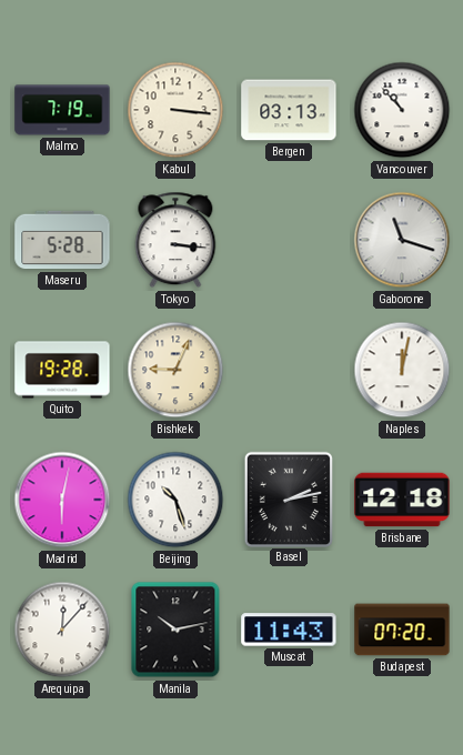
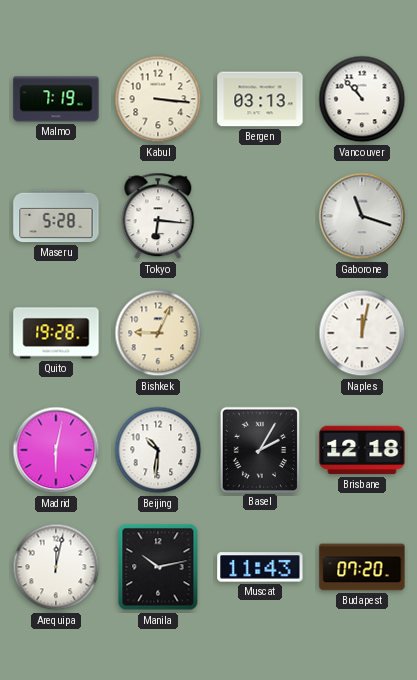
Tokyo: 3:16 -> 6:16 (158, 216)
Beijing: 10:27 -> 10:31 (158, 450)
Basel: 2:13 -> 2:05 (259, 449)
Arequipa: 12:07 -> 12:02 (56, 567)
